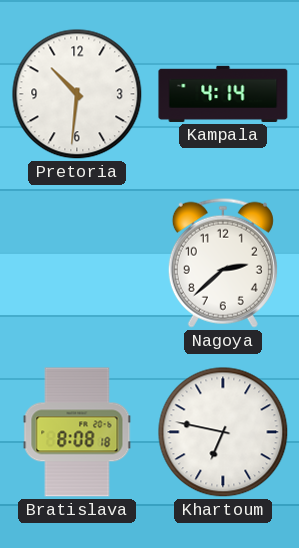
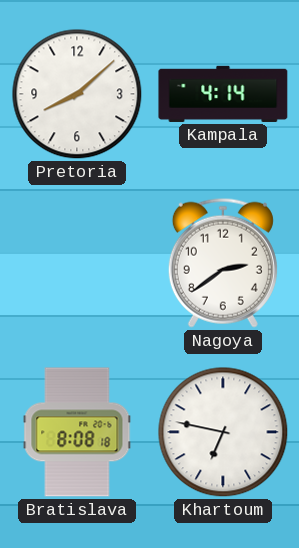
Pretoria: 10:31 -> 8:08 (77, 94)
Nagoya: 2:38 -> 2:39 (223, 263)
